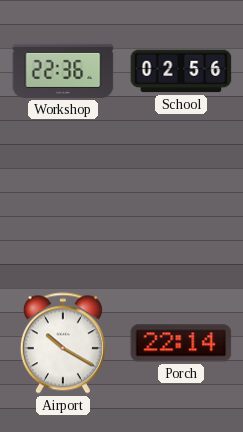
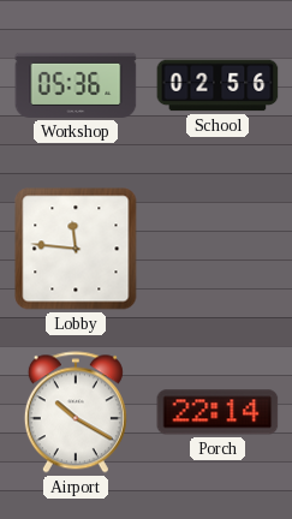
Workshop: 22:36 -> 05:36 (76, 85)
Lobby: none -> 11:46 (76, 249)
